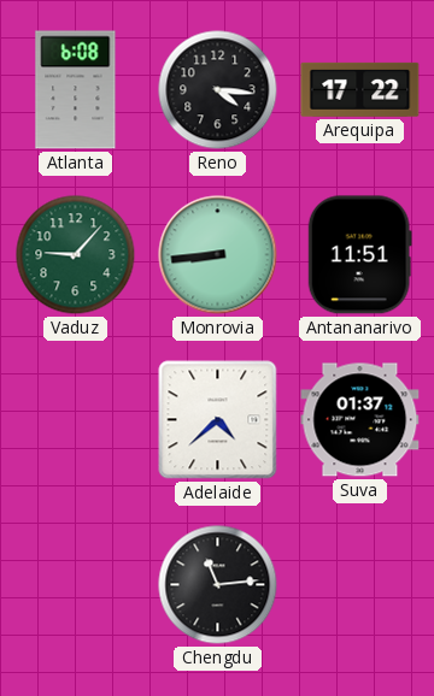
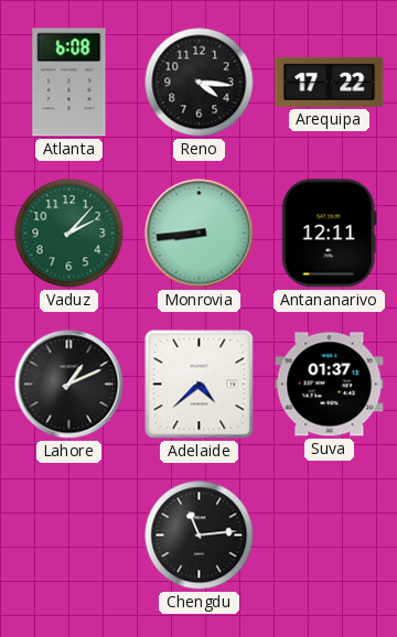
Vaduz: 9:07 -> 2:07 (69, 234)
Antananarivo: 11:51 -> 12:11 (329, 234)
Lahore: none -> 1:11 (69, 385)
